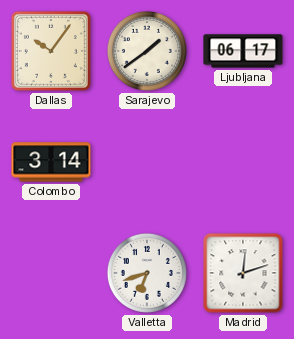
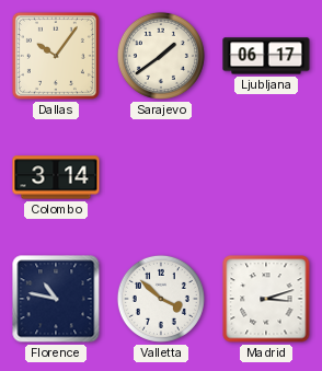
Florence: none -> 10:47 (56, 299)
Valletta: 6:42 -> 3:52 (161, 299)
Madrid: 12:12 -> 3:12 (266, 299)
